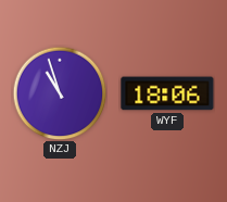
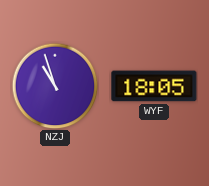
WYF: 18:06 -> 18:05 (154, 86)
